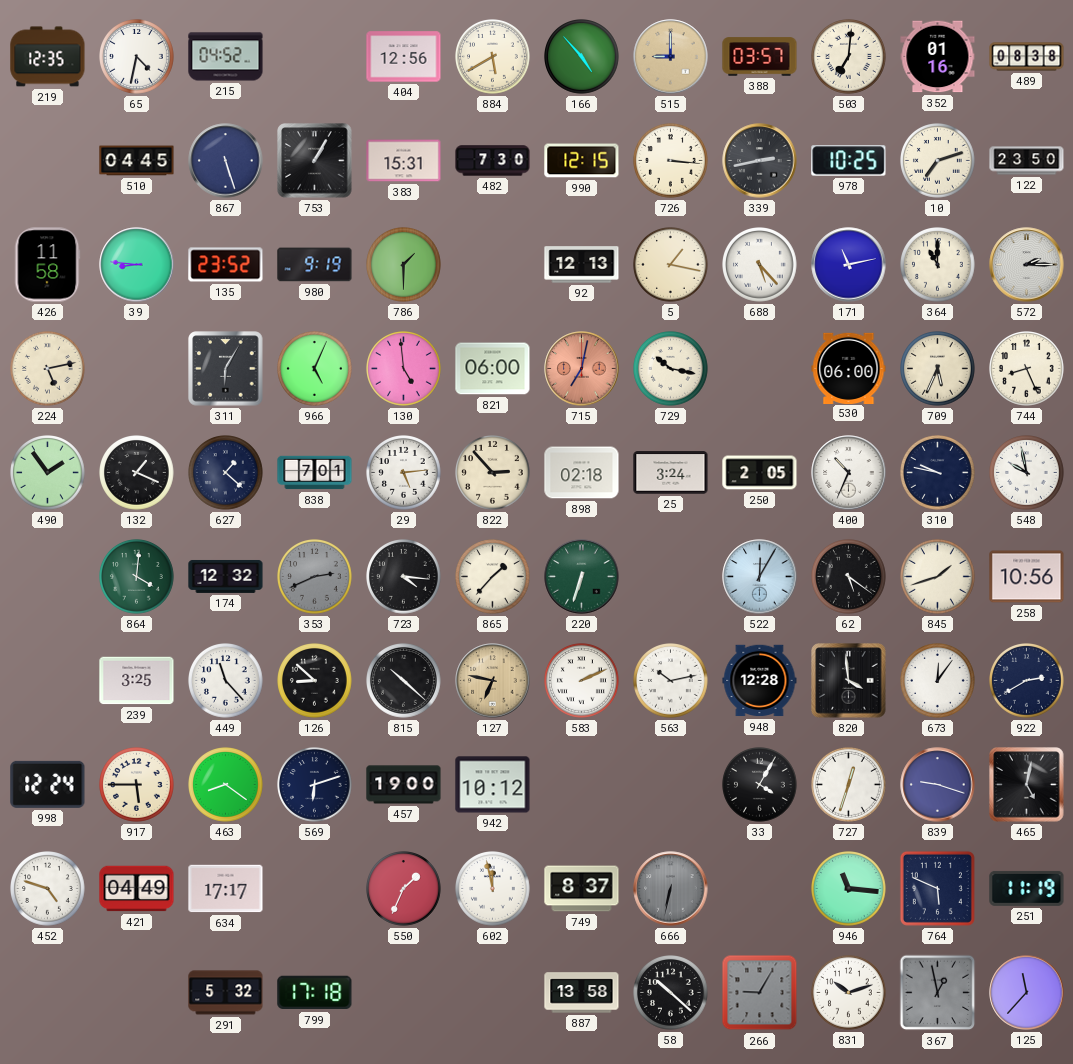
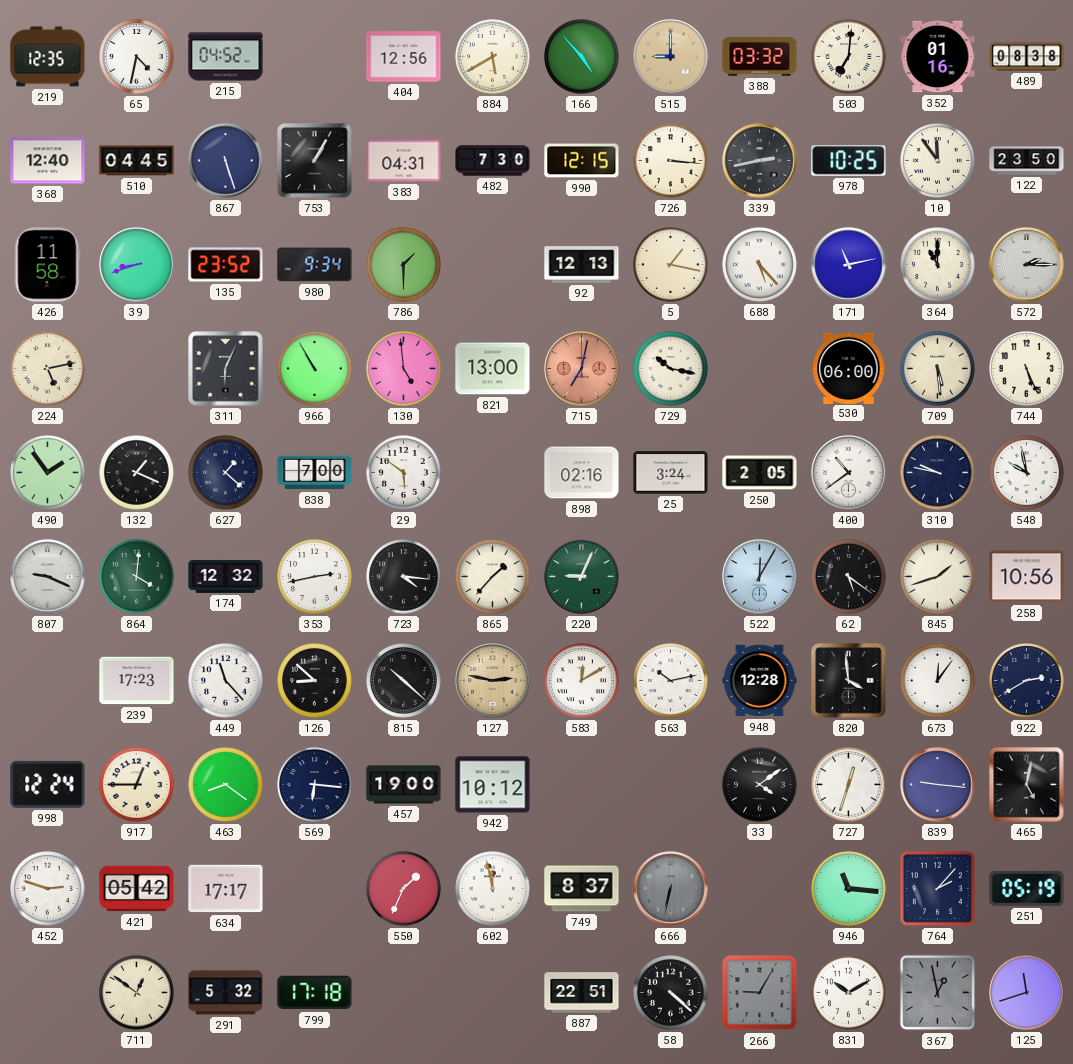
388: 03:57 -> 03:32 (760, 57)
368: none -> 12:40 (48, 161)
383: 15:31 -> 04:31 (404, 161)
10: 7:12 -> 11:54 (938, 161)
39: 8:46 -> 8:42 (137, 265)
980: 9:19 -> 9:34 (315, 265)
311: 6:05 -> 6:04 (226, 369)
966: 5:04 -> 10:55 (315, 369)
821: 06:00 -> 13:00 (493, 369)
709: 5:34 -> 5:29 (938, 369)
744: 8:26 -> 5:26 (1027, 369)
838: 7:01 -> 7:00 (315, 473)
29: 5:14 -> 5:51 (404, 473)
822: 2:53 -> none (493, 473)
898: 02:18 -> 02:16 (582, 473)
400: 10:34 -> 10:39 (849, 473)
807: none -> 9:19 (48, 577)
353: 2:41 -> 2:43 (315, 577)
353 dial: grey -> white (315, 577)
220: 6:33 -> 9:04 (582, 577)
239: 3:25 -> 17:23 (137, 681)
127: 6:47 -> 2:47 (493, 681)
583: 2:11 -> 12:10 (582, 681)
917: 5:45 -> 12:45 (137, 785)
569: 6:12 -> 6:16 (315, 785)
33: 4:05 -> 4:09 (760, 785)
839: 9:18 -> 9:16 (938, 785)
452: 4:48 -> 2:48 (48, 889)
421: 04:49 -> 05:42 (137, 889)
764: 5:49 -> 2:07 (937, 888)
251: 11:19 -> 05:19 (1027, 888)
711: none -> 12:51 (137, 993)
887: 13:58 -> 22:51 (582, 993)
58: 10:22 -> 4:22 (671, 993)
831: 10:12 -> 10:10 (849, 993)
125: 11:37 -> 11:42 (1027, 993)
